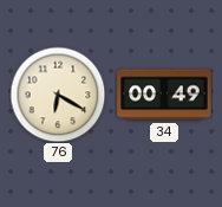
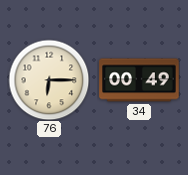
76: 6:20 -> 6:15 (49, 80)
